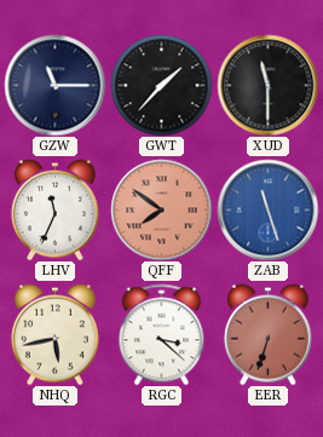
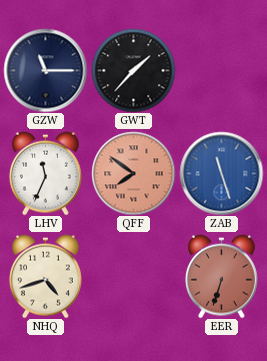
XUD: 11:30 -> none (267, 85)
NHQ: 5:43 -> 4:42 (45, 276)
RGC: 3:22 -> none (162, 334)
